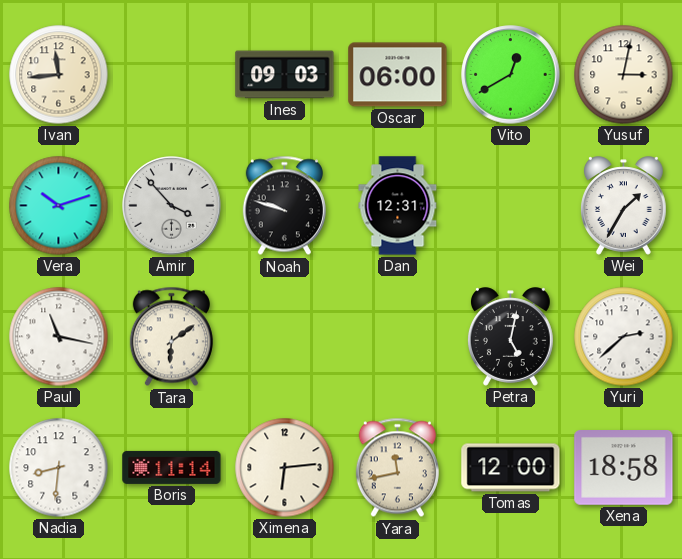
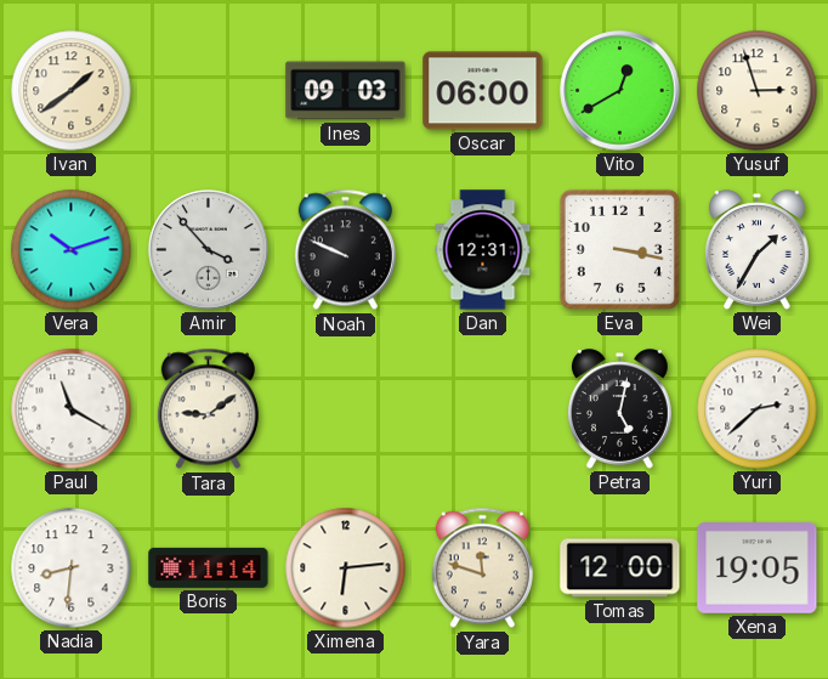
Ivan: 11:44 -> 1:39 (72, 91)
Yusuf: 3:02 -> 2:57 (758, 91)
Noah: 9:48 -> 9:49 (345, 250)
Eva: none -> 3:17 (619, 249)
Paul: 11:17 -> 11:20 (72, 409)
Tara: 6:09 -> 9:09 (208, 409)
Yara: 11:43 -> 11:48 (482, 568)
Xena: 18:58 -> 19:05 (758, 568)
